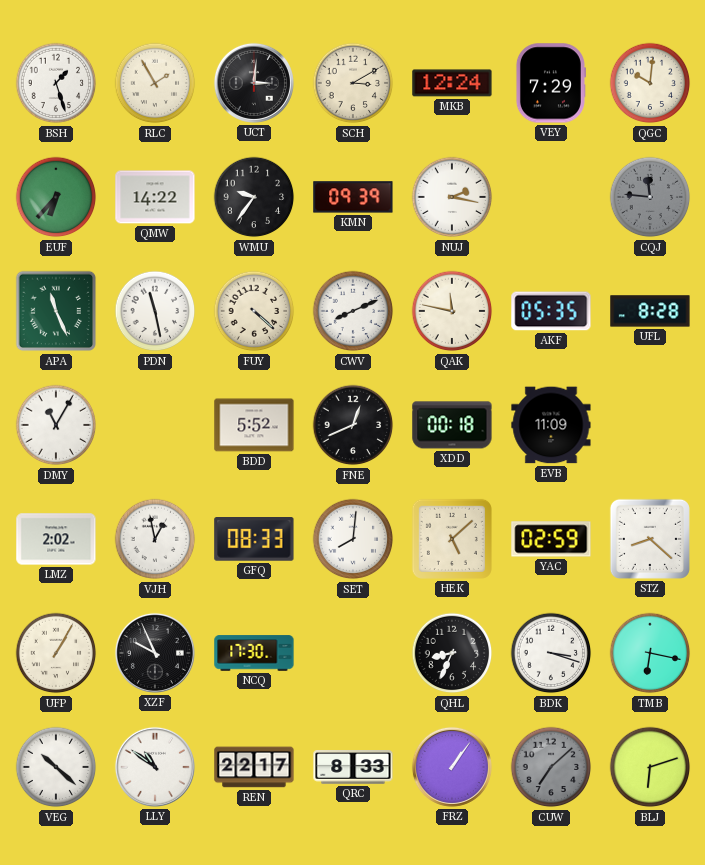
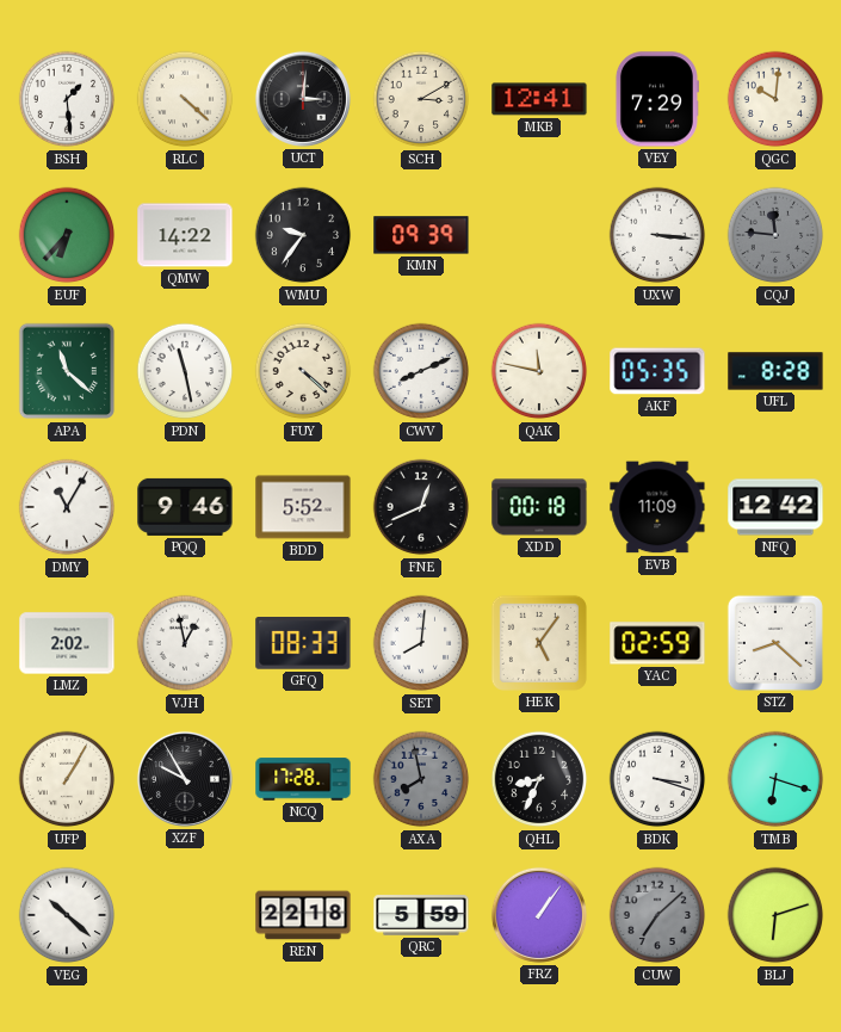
BSH: 1:27 -> 1:29 (67, 99)
RLC: 1:55 -> 4:22 (185, 99)
MKB: 12:24 -> 12:41 (539, 99)
NUJ: 2:17 -> none (452, 197)
UXW: none -> 3:16 (657, 235)
APA: 11:26 -> 11:22 (67, 371)
PQQ: none -> 9:46 (185, 507)
NFQ: none -> 12:42 (775, 507)
HEK: 5:08 -> 5:06 (539, 643)
XZF: 9:56 -> 9:55 (185, 779)
NCQ: 17:30 -> 17:28 (303, 779)
AXA: none -> 7:58 (421, 779)
TMB: 6:17 -> 6:18 (775, 779)
LLY: 10:51 -> none (155, 767)
REN: 22:17 -> 22:18 (303, 915)
QRC: 8:33 -> 5:59 (421, 915)
